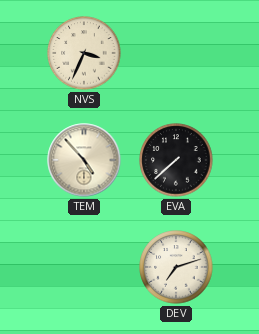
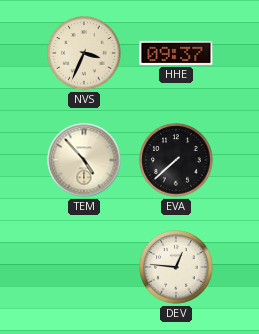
HHE: none -> 09:37 (176, 53)
DEV: 7:12 -> 12:46 (176, 267)
